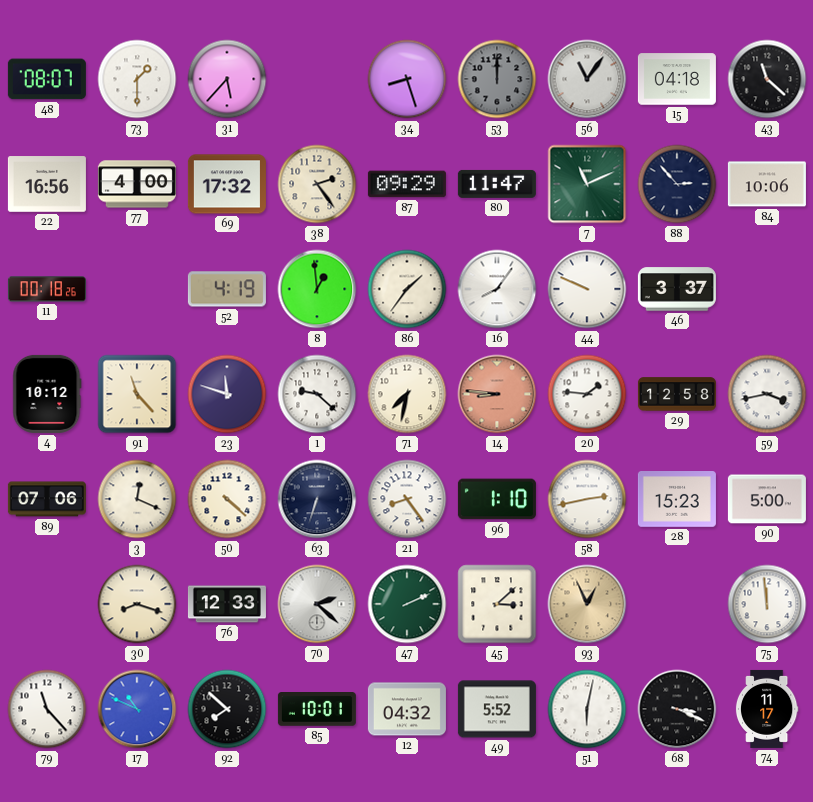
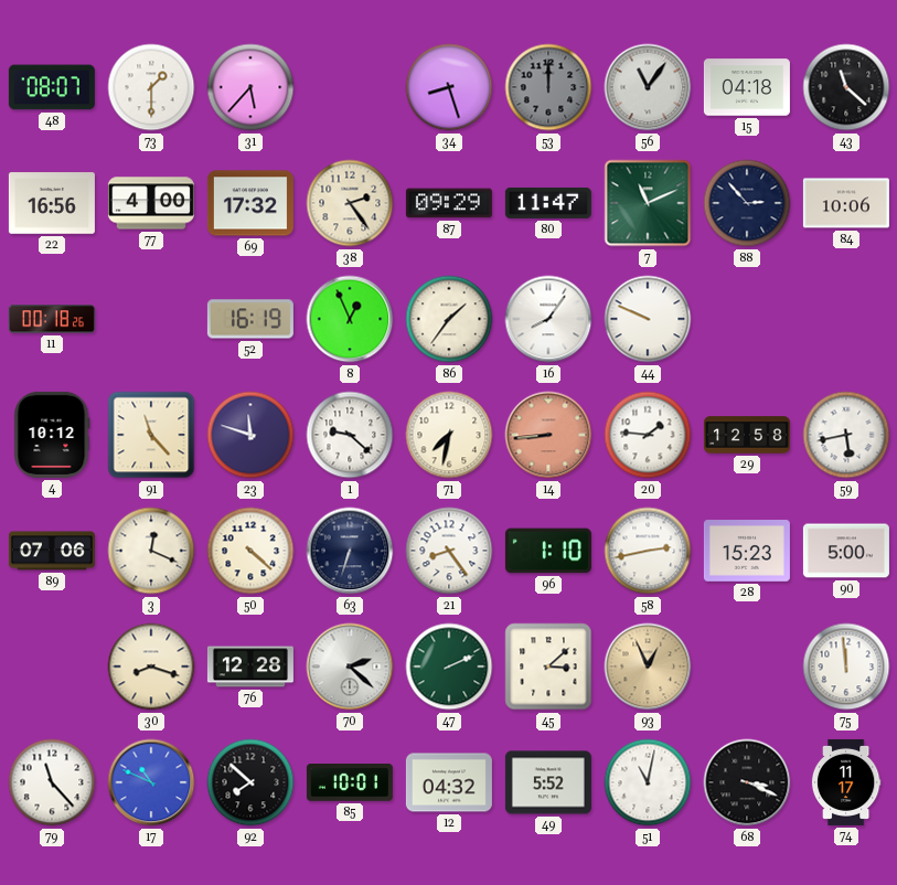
52: 4:19 -> 16:19 (250, 319)
8: 12:59 -> 12:56 (350, 319)
46: 3:37 -> none (677, 289)
14: 8:46 -> 8:44 (548, 435)
59: 3:43 -> 5:43 (846, 435)
76: 12:33 -> 12:28 (250, 667)
51: 6:02 -> 11:02 (648, 782)
